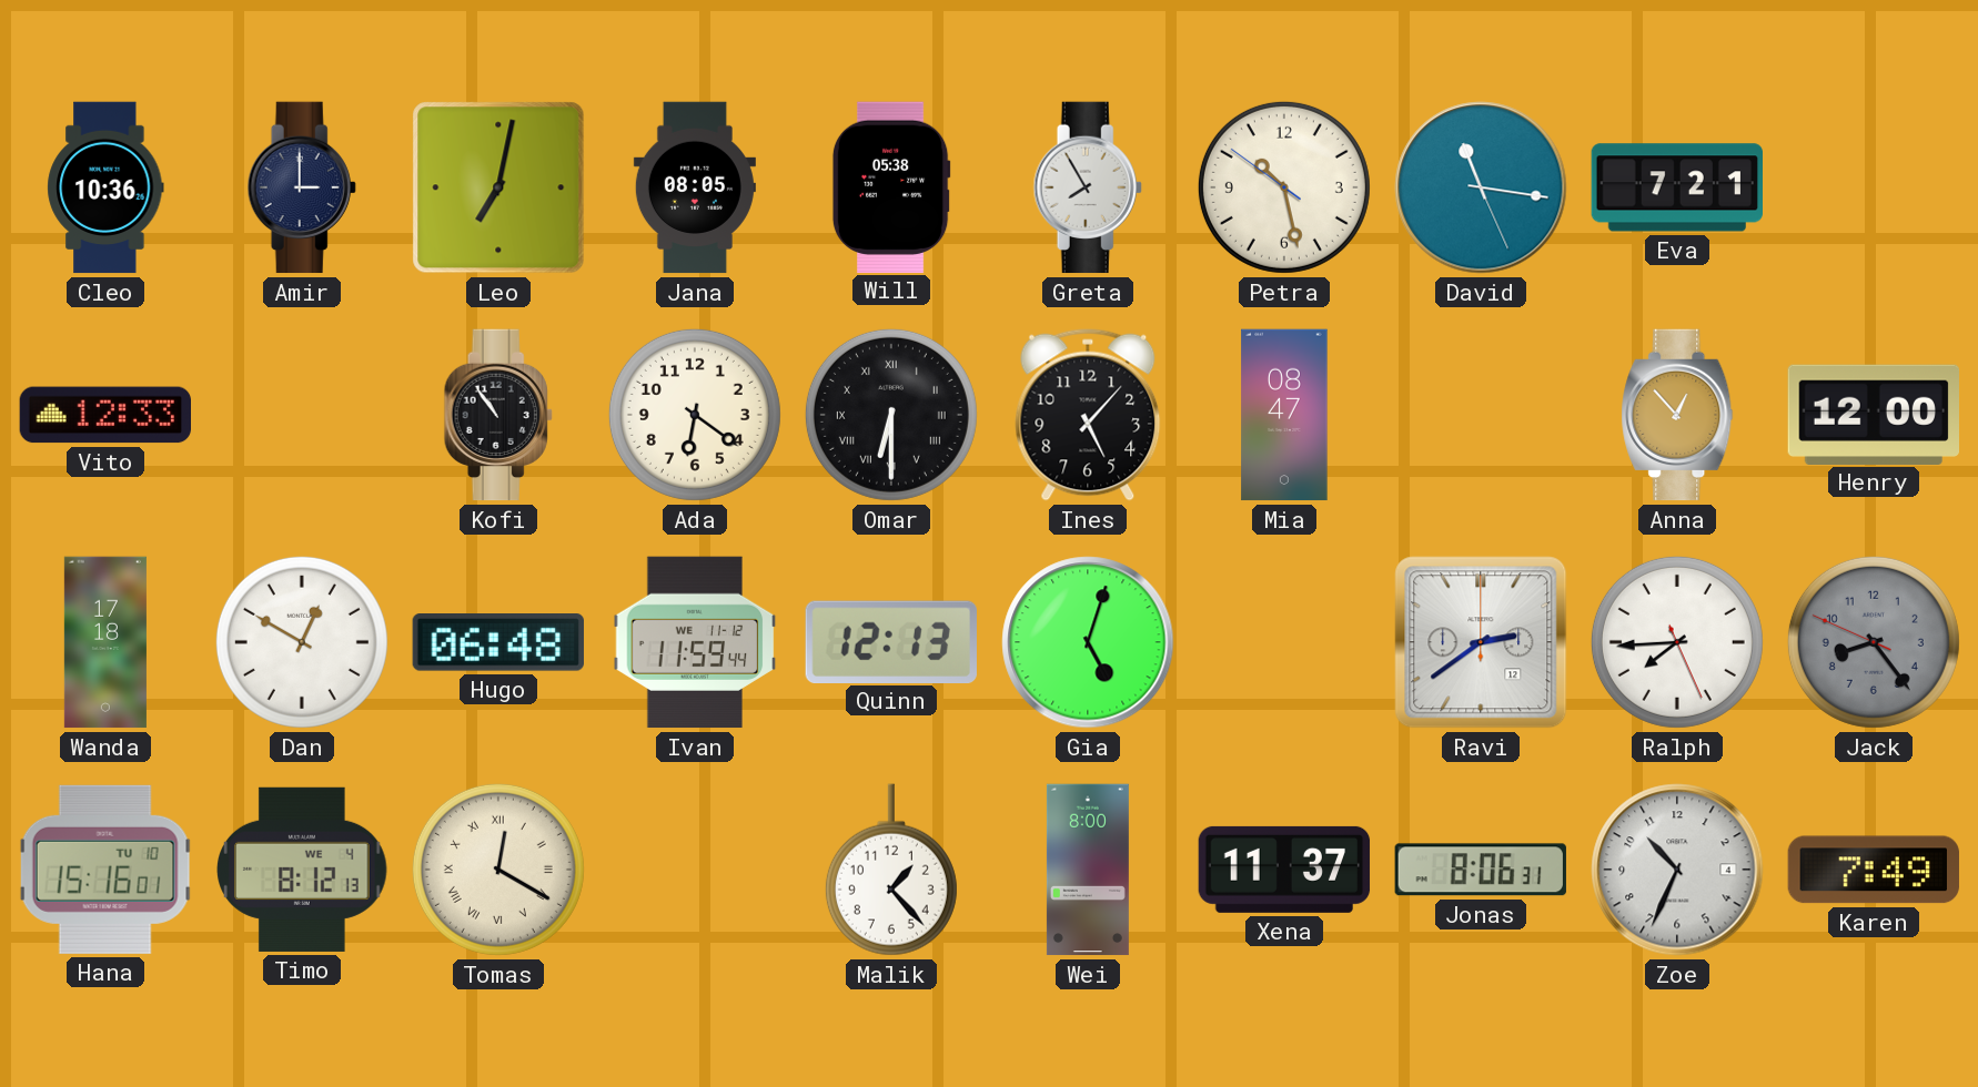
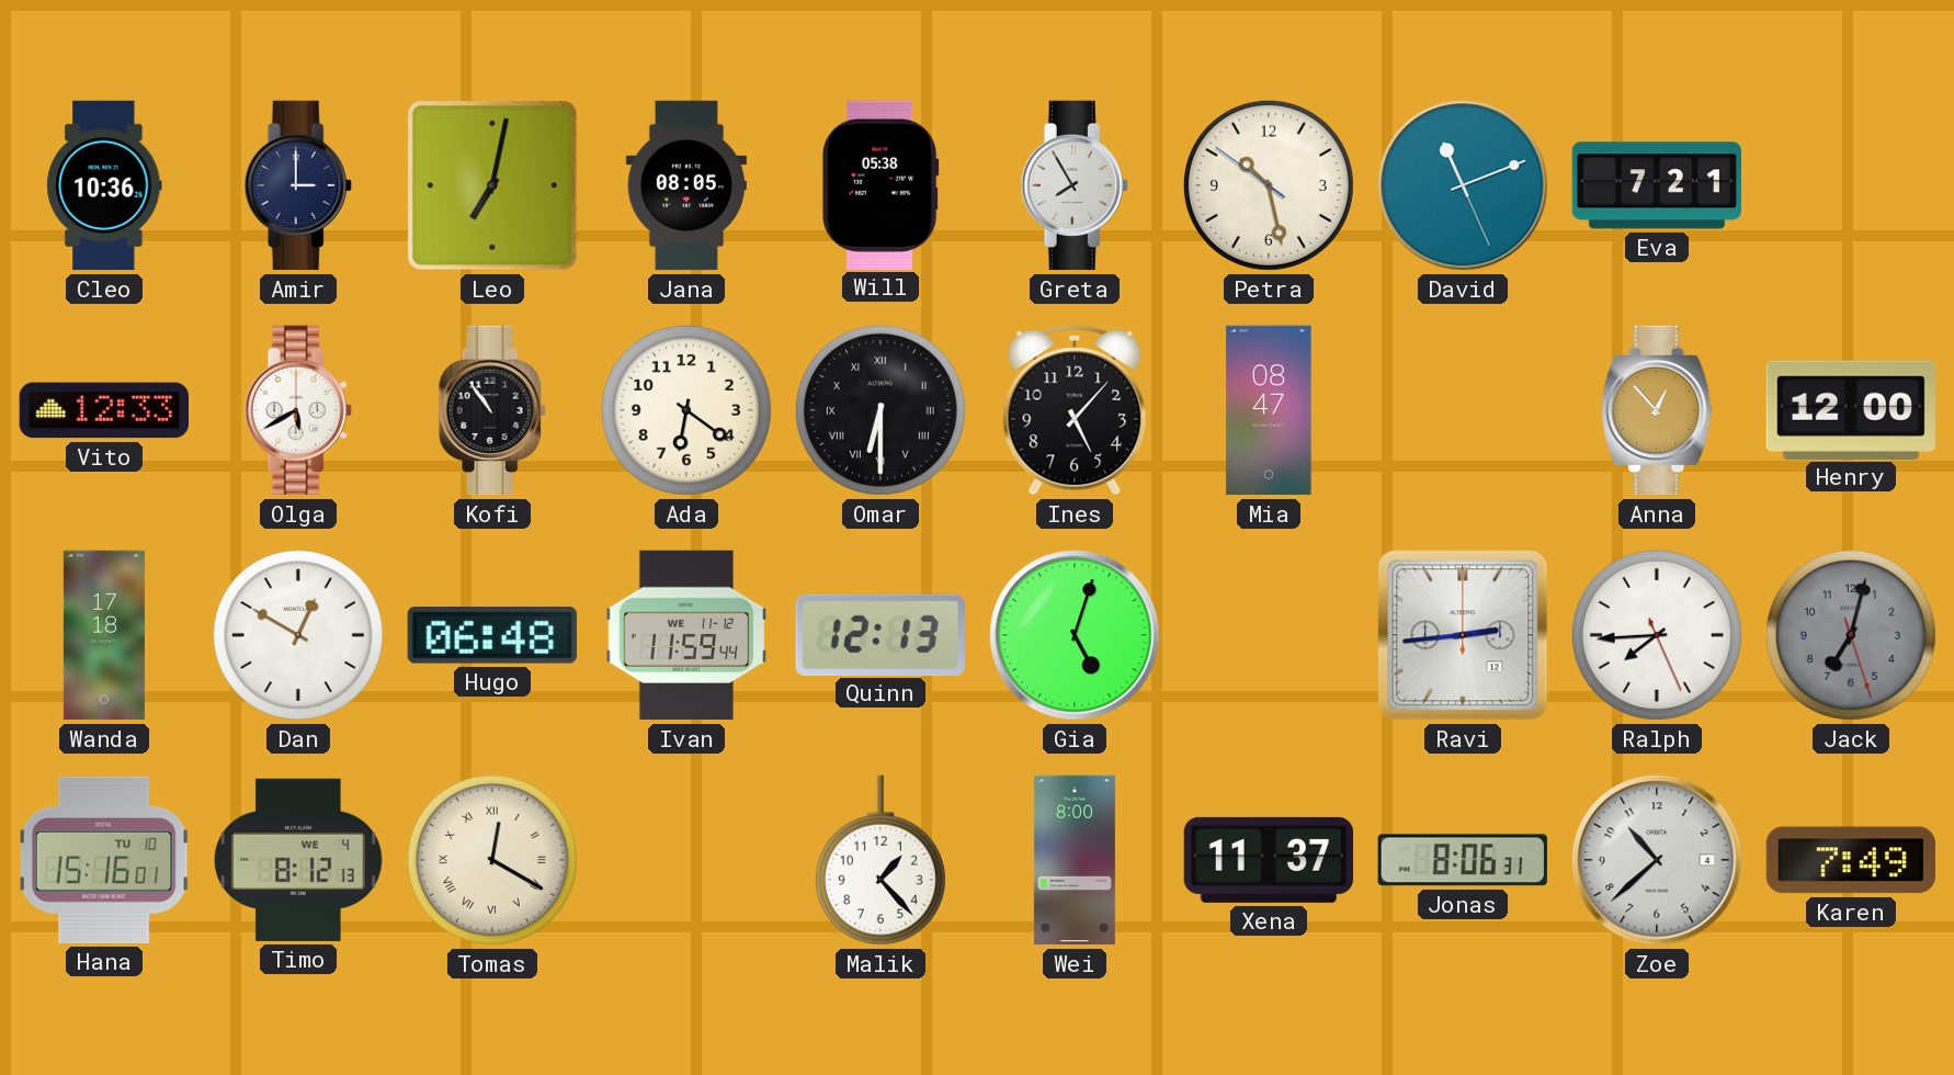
David: 11:16 -> 11:11 (1463, 185)
Olga: none -> 5:40 (298, 410)
Ravi: 2:39 -> 2:44 (1463, 635)
Jack: 8:23 -> 7:02 (1851, 635)
Zoe: 10:34 -> 10:38 (1657, 860)
